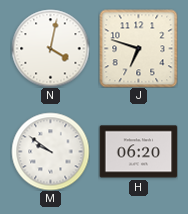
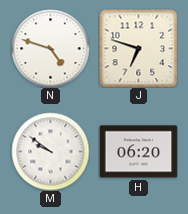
N: 4:02 -> 4:48 (50, 48)
